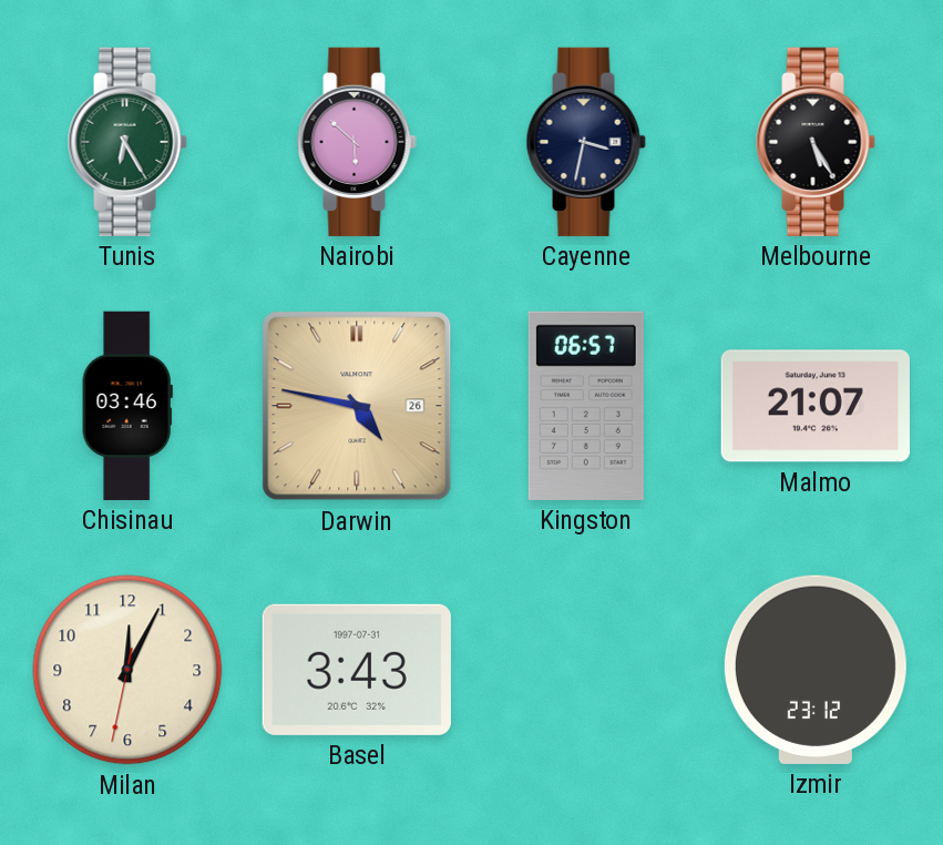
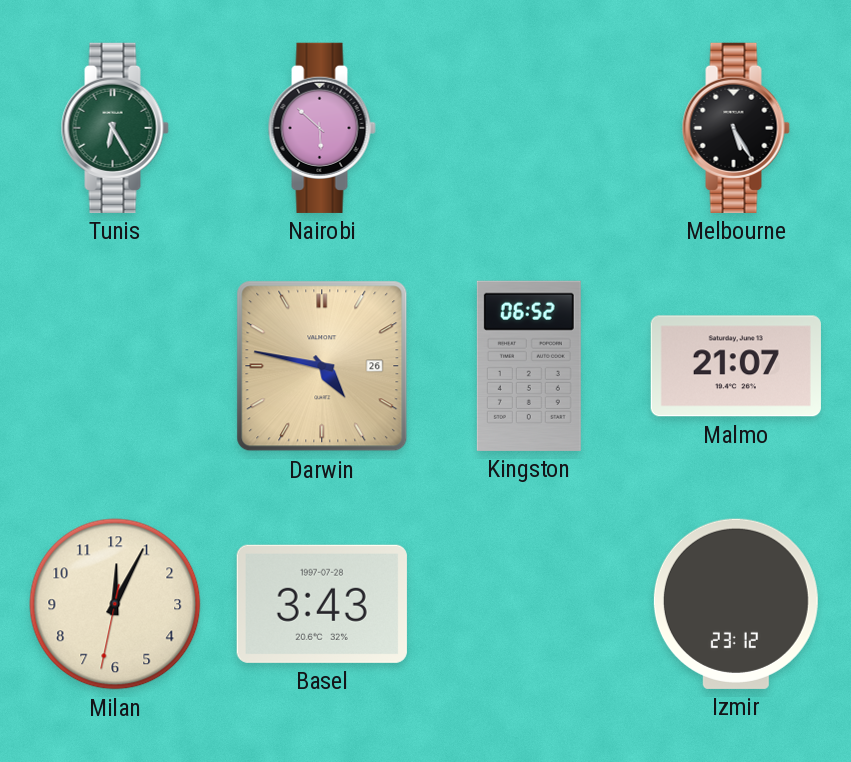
Cayenne: 3:32 -> none (586, 142)
Chisinau: 03:46 -> none (127, 406)
Kingston: 06:57 -> 06:52 (529, 366)
Basel date: 1997-07-31 -> 1997-07-28 (322, 604)
